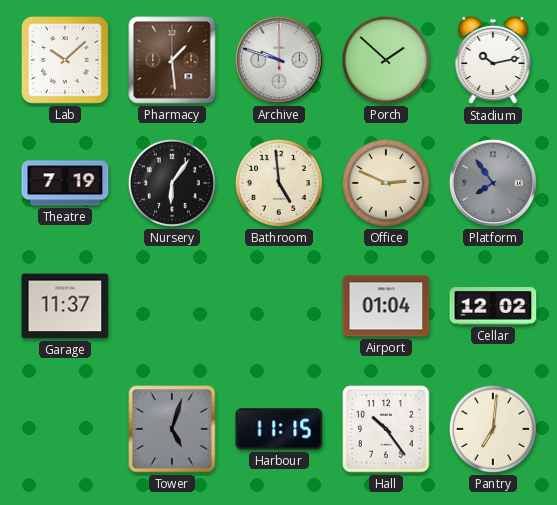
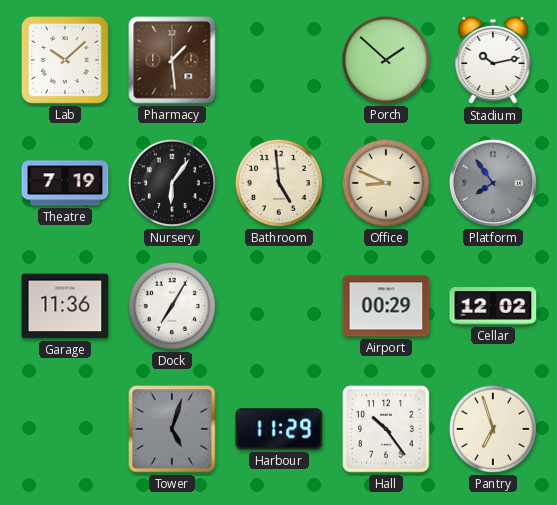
Archive: 9:48 -> none (279, 60)
Office: 2:49 -> 8:49 (386, 183)
Garage: 11:37 -> 11:36 (65, 306)
Dock: none -> 7:05 (172, 306)
Airport: 01:04 -> 00:29 (386, 306)
Harbour: 11:15 -> 11:29 (279, 429)
Pantry: 7:01 -> 6:57 (493, 429)
